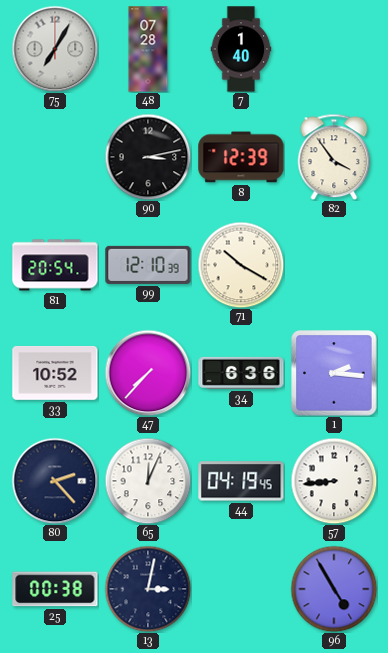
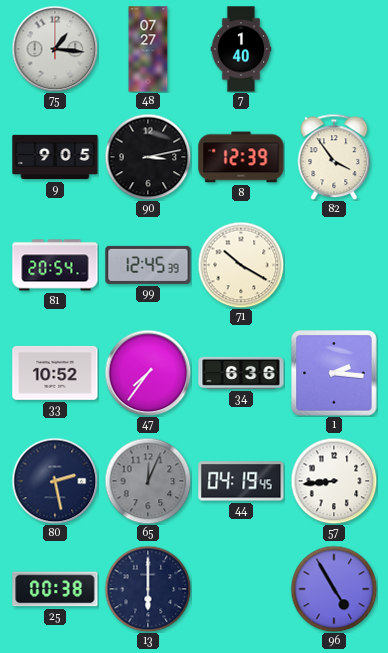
75: 7:05 -> 1:16 (55, 49)
48: 07:28 -> 07:27 (148, 49)
9: none -> 9:05 (55, 157)
99: 12:10 -> 12:45 (148, 265)
47: 7:37 -> 7:36 (148, 373)
80: 2:23 -> 2:28 (55, 481)
65 dial: white -> grey (148, 481)
13: 3:02 -> 6:00 (148, 589)
